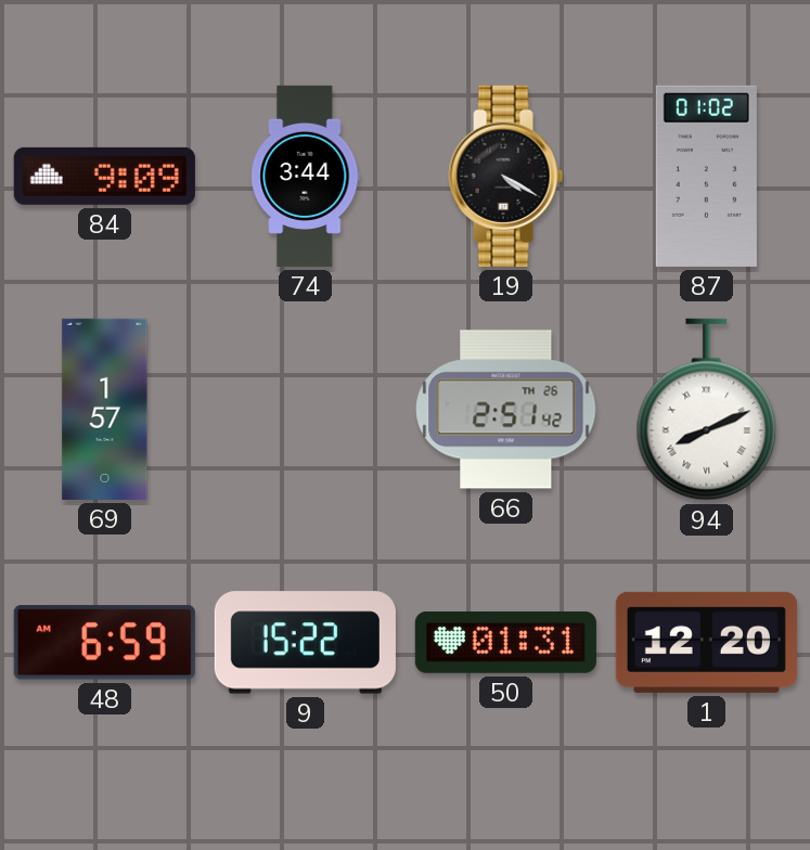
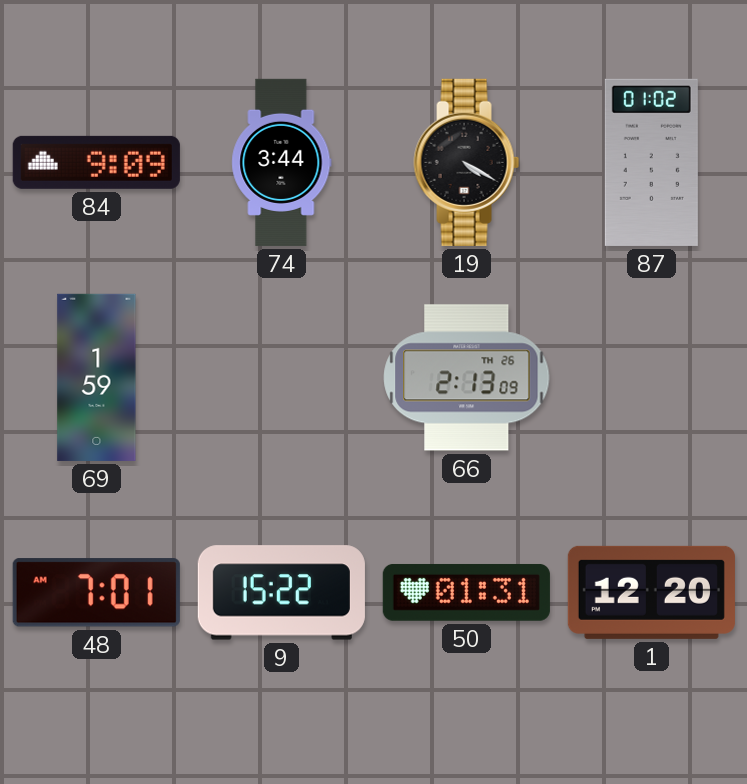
69: 1:57 -> 1:59 (97, 377)
66: 2:51 -> 2:13 (467, 378)
94: 8:11 -> none (707, 410)
48: 6:59 -> 7:01 (96, 593)
